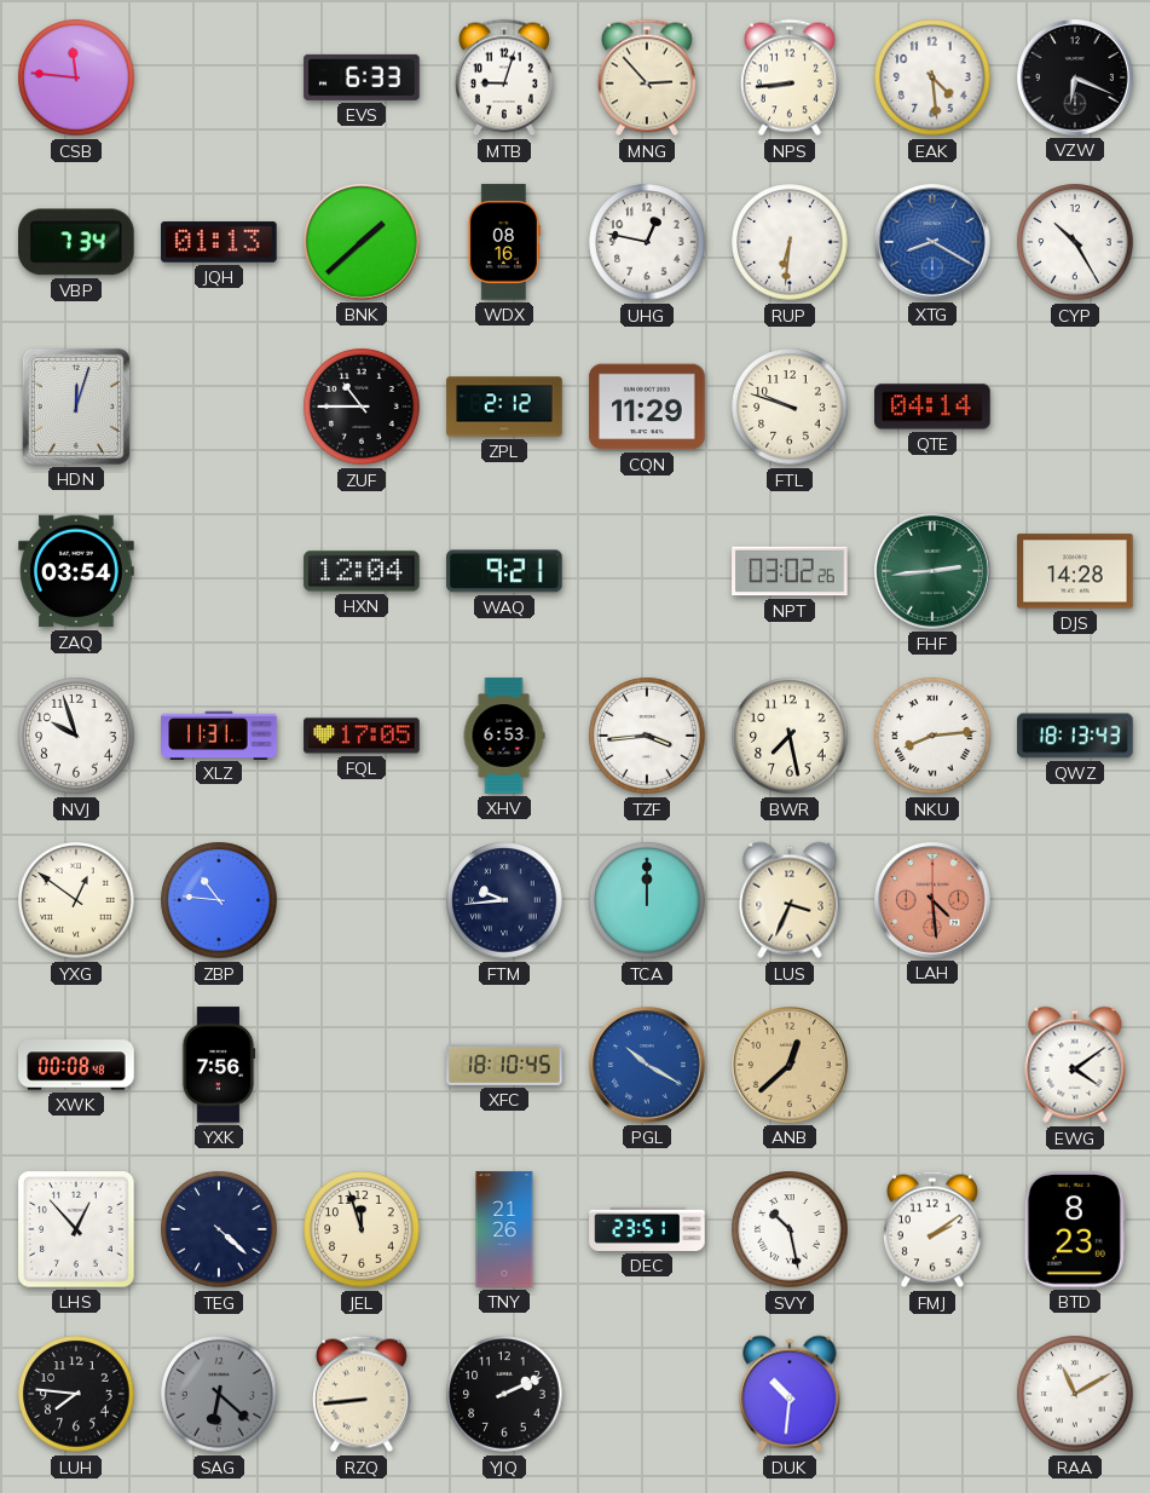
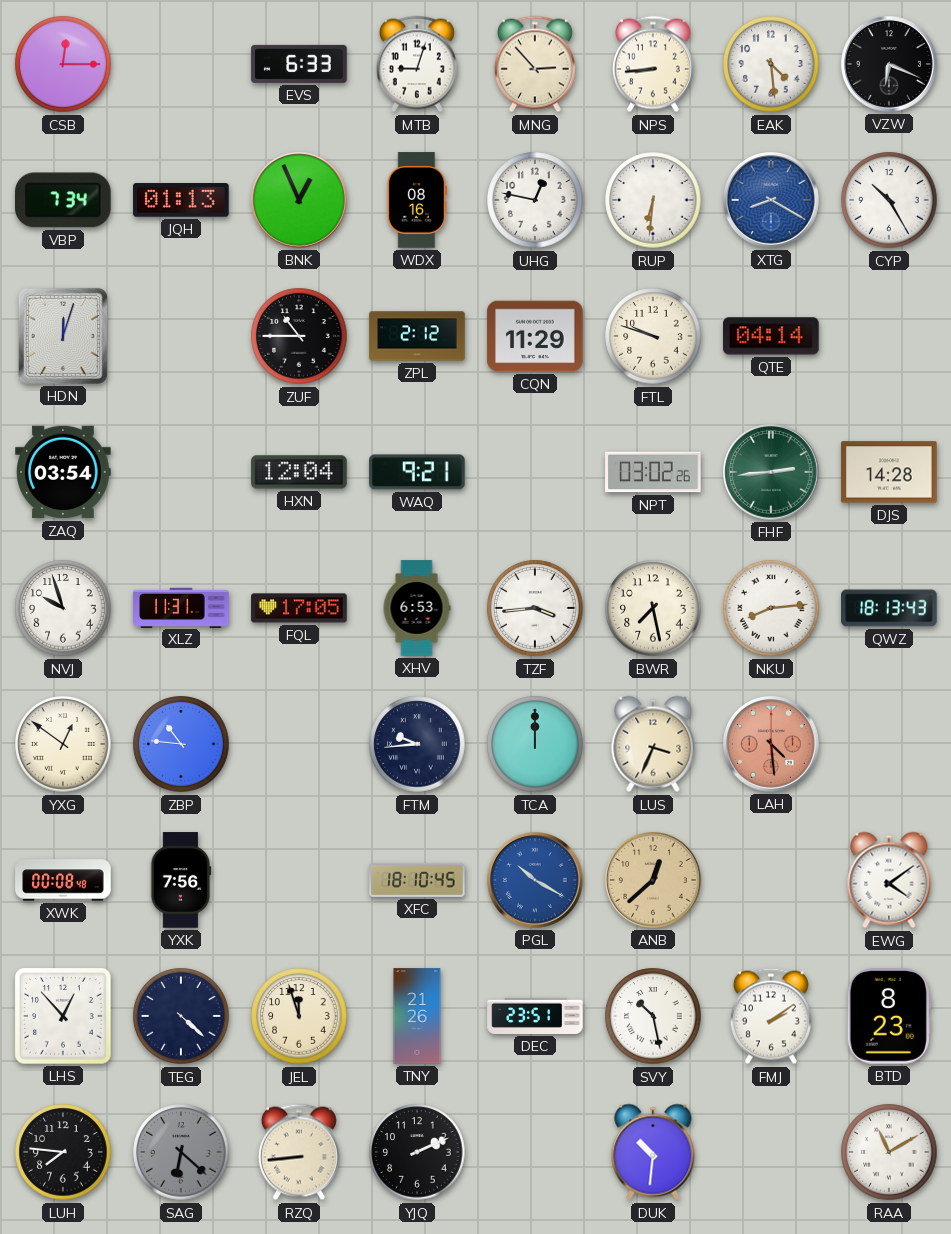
CSB: 11:46 -> 12:15 (63, 64)
BNK: 1:38 -> 12:56 (300, 201)
